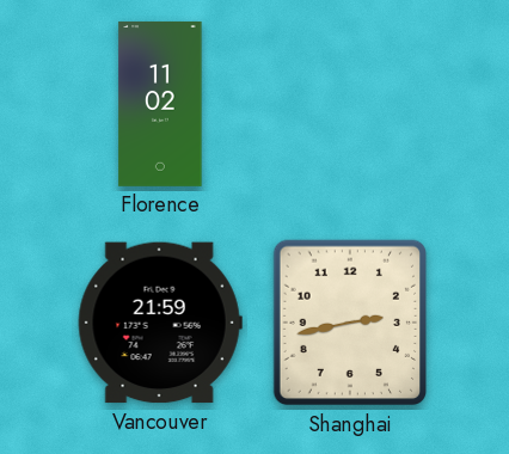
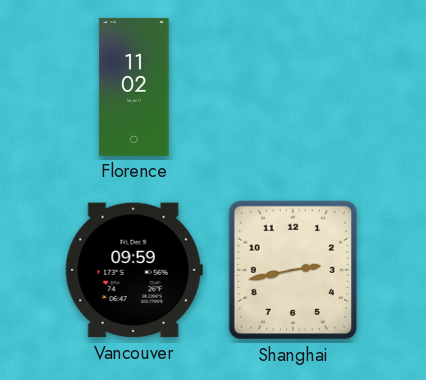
Vancouver: 21:59 -> 09:59 (134, 270)
